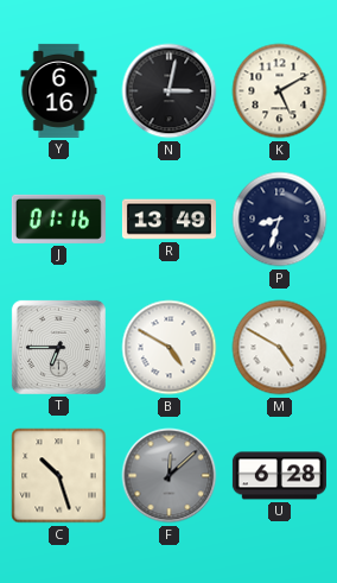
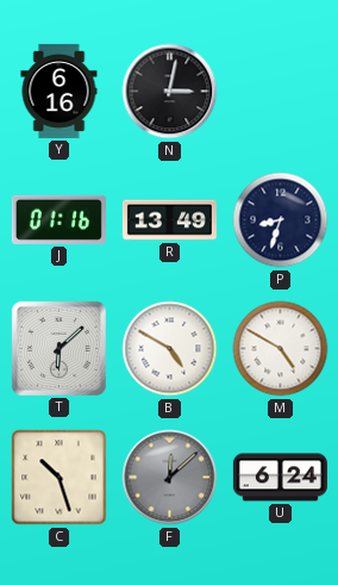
K: 5:10 -> none (280, 91)
T: 6:45 -> 6:08 (58, 348)
U: 6:28 -> 6:24 (280, 478)
